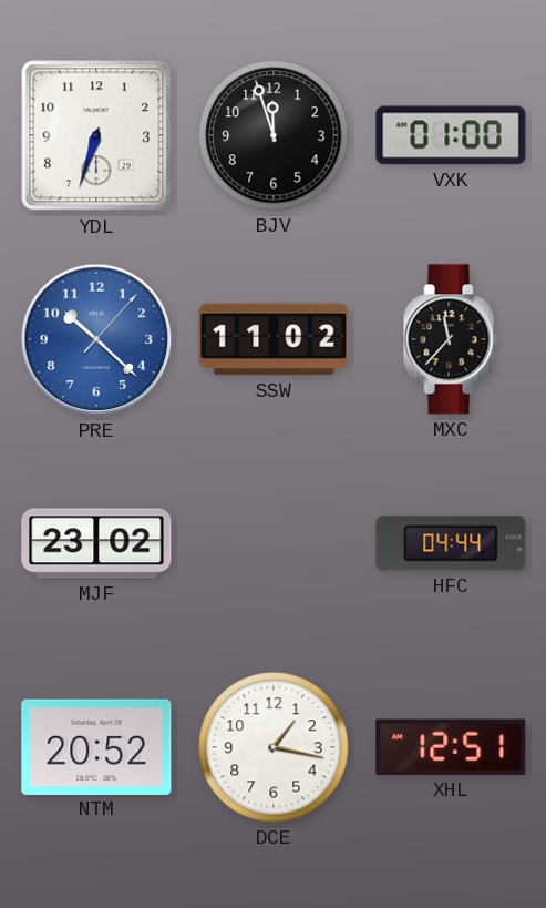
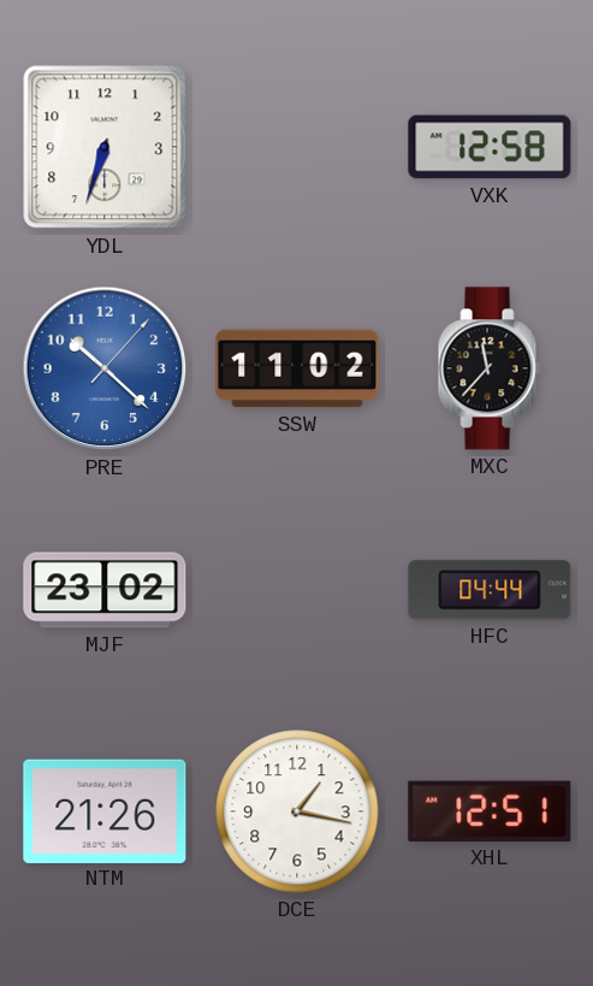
BJV: 11:57 -> none (274, 135)
VXK: 01:00 -> 12:58 (490, 147)
NTM: 20:52 -> 21:26 (105, 810)
